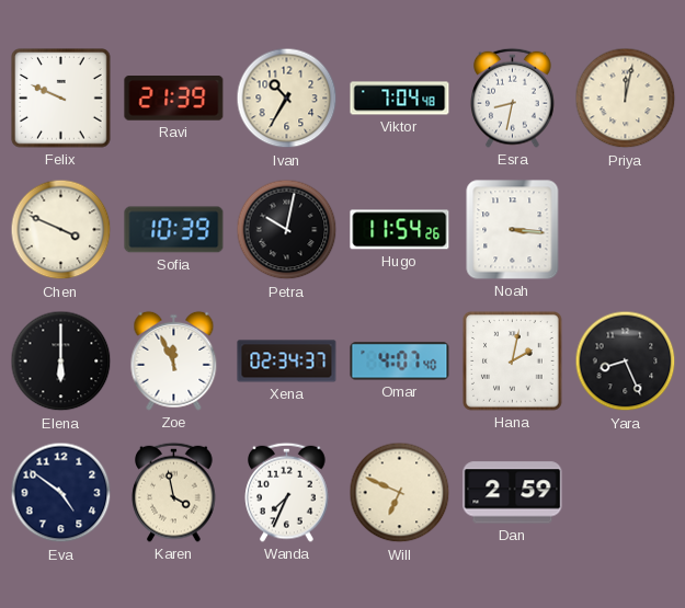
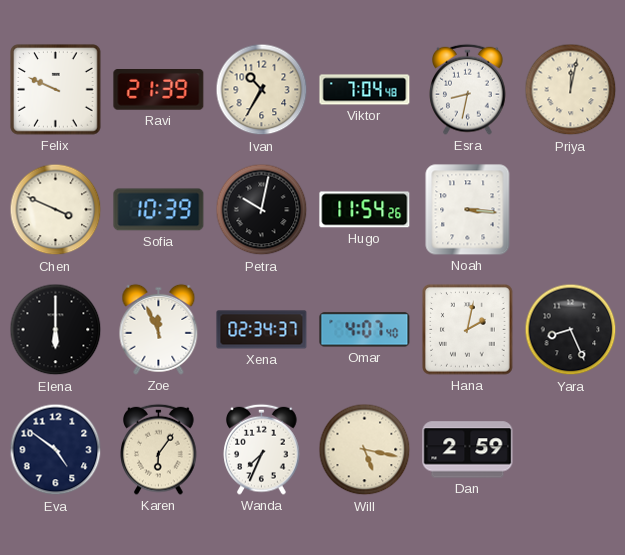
Karen: 3:58 -> 6:06 (159, 449)
Will: 6:49 -> 5:17 (365, 450)
